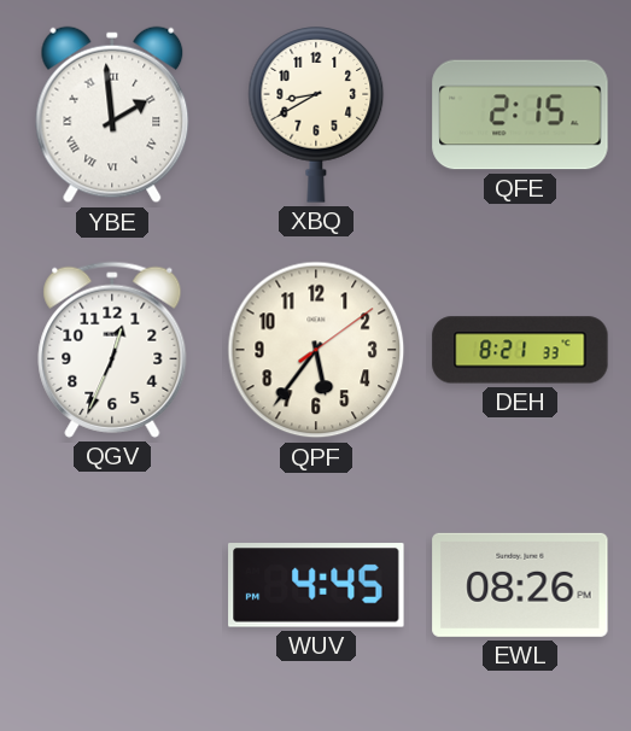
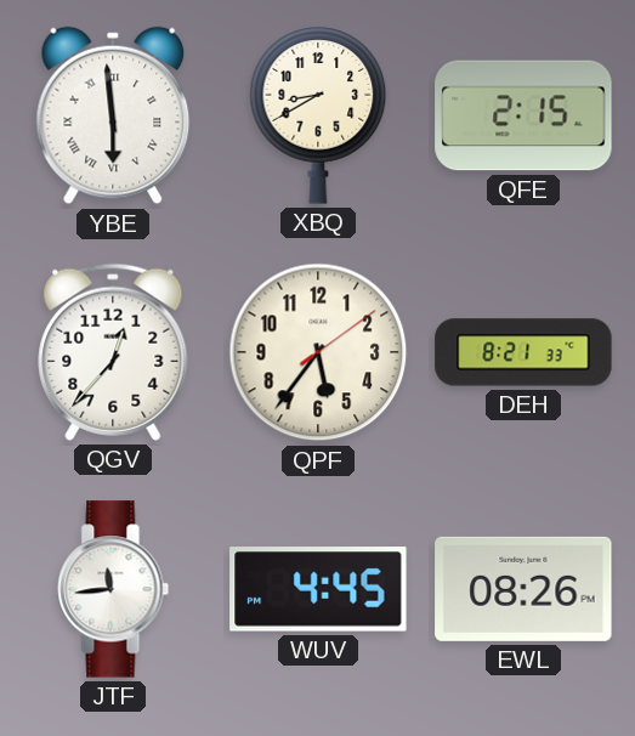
YBE: 1:59 -> 5:59 (113, 115)
QGV: 12:34 -> 12:37 (113, 352)
JTF: none -> 11:44 (113, 589)
